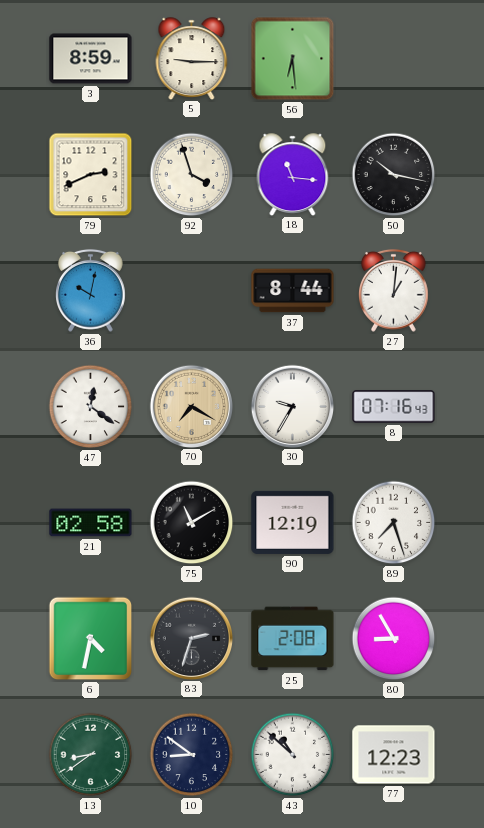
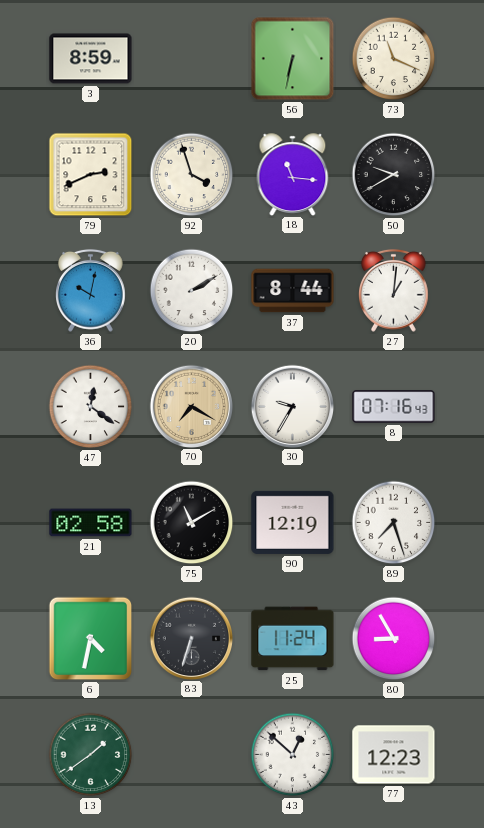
5: 9:15 -> none (192, 58)
56: 6:29 -> 6:32 (293, 59)
73: none -> 11:19 (394, 59)
50: 10:17 -> 9:40 (394, 175)
20: none -> 2:10 (192, 291)
83: 2:33 -> 6:33 (191, 638)
25: 2:08 -> 11:24 (293, 639)
13: 8:39 -> 1:39 (91, 755)
10: 8:51 -> none (192, 755)
43: 10:52 -> 12:52 (293, 755)
